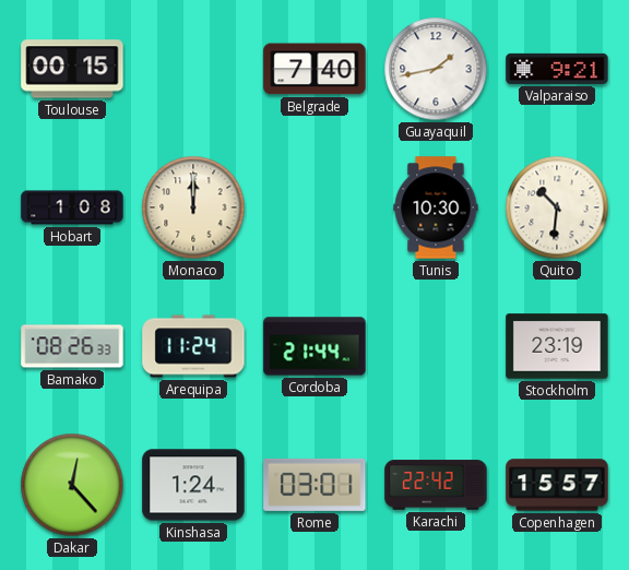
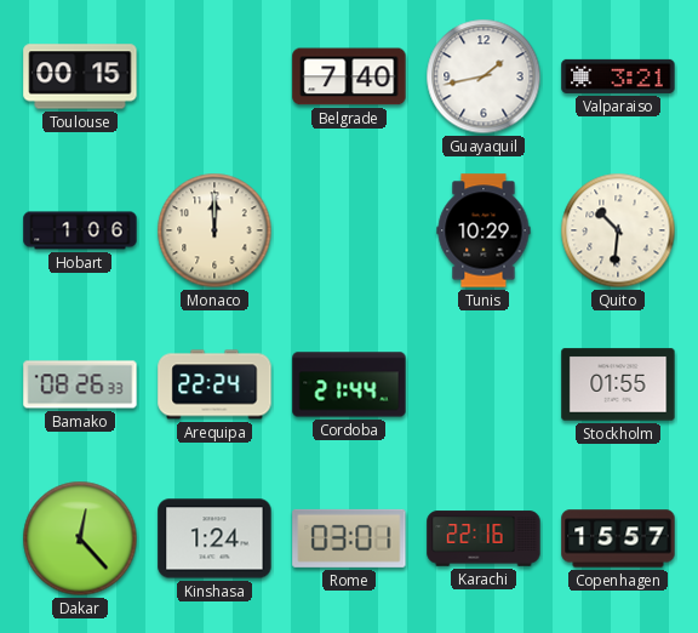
Valparaiso: 9:21 -> 3:21 (618, 76)
Hobart: 1:08 -> 1:06 (80, 230)
Tunis: 10:30 -> 10:29 (484, 230)
Arequipa: 11:24 -> 22:24 (214, 384)
Stockholm: 23:19 -> 01:55 (618, 384)
Karachi: 22:42 -> 22:16 (484, 538)
